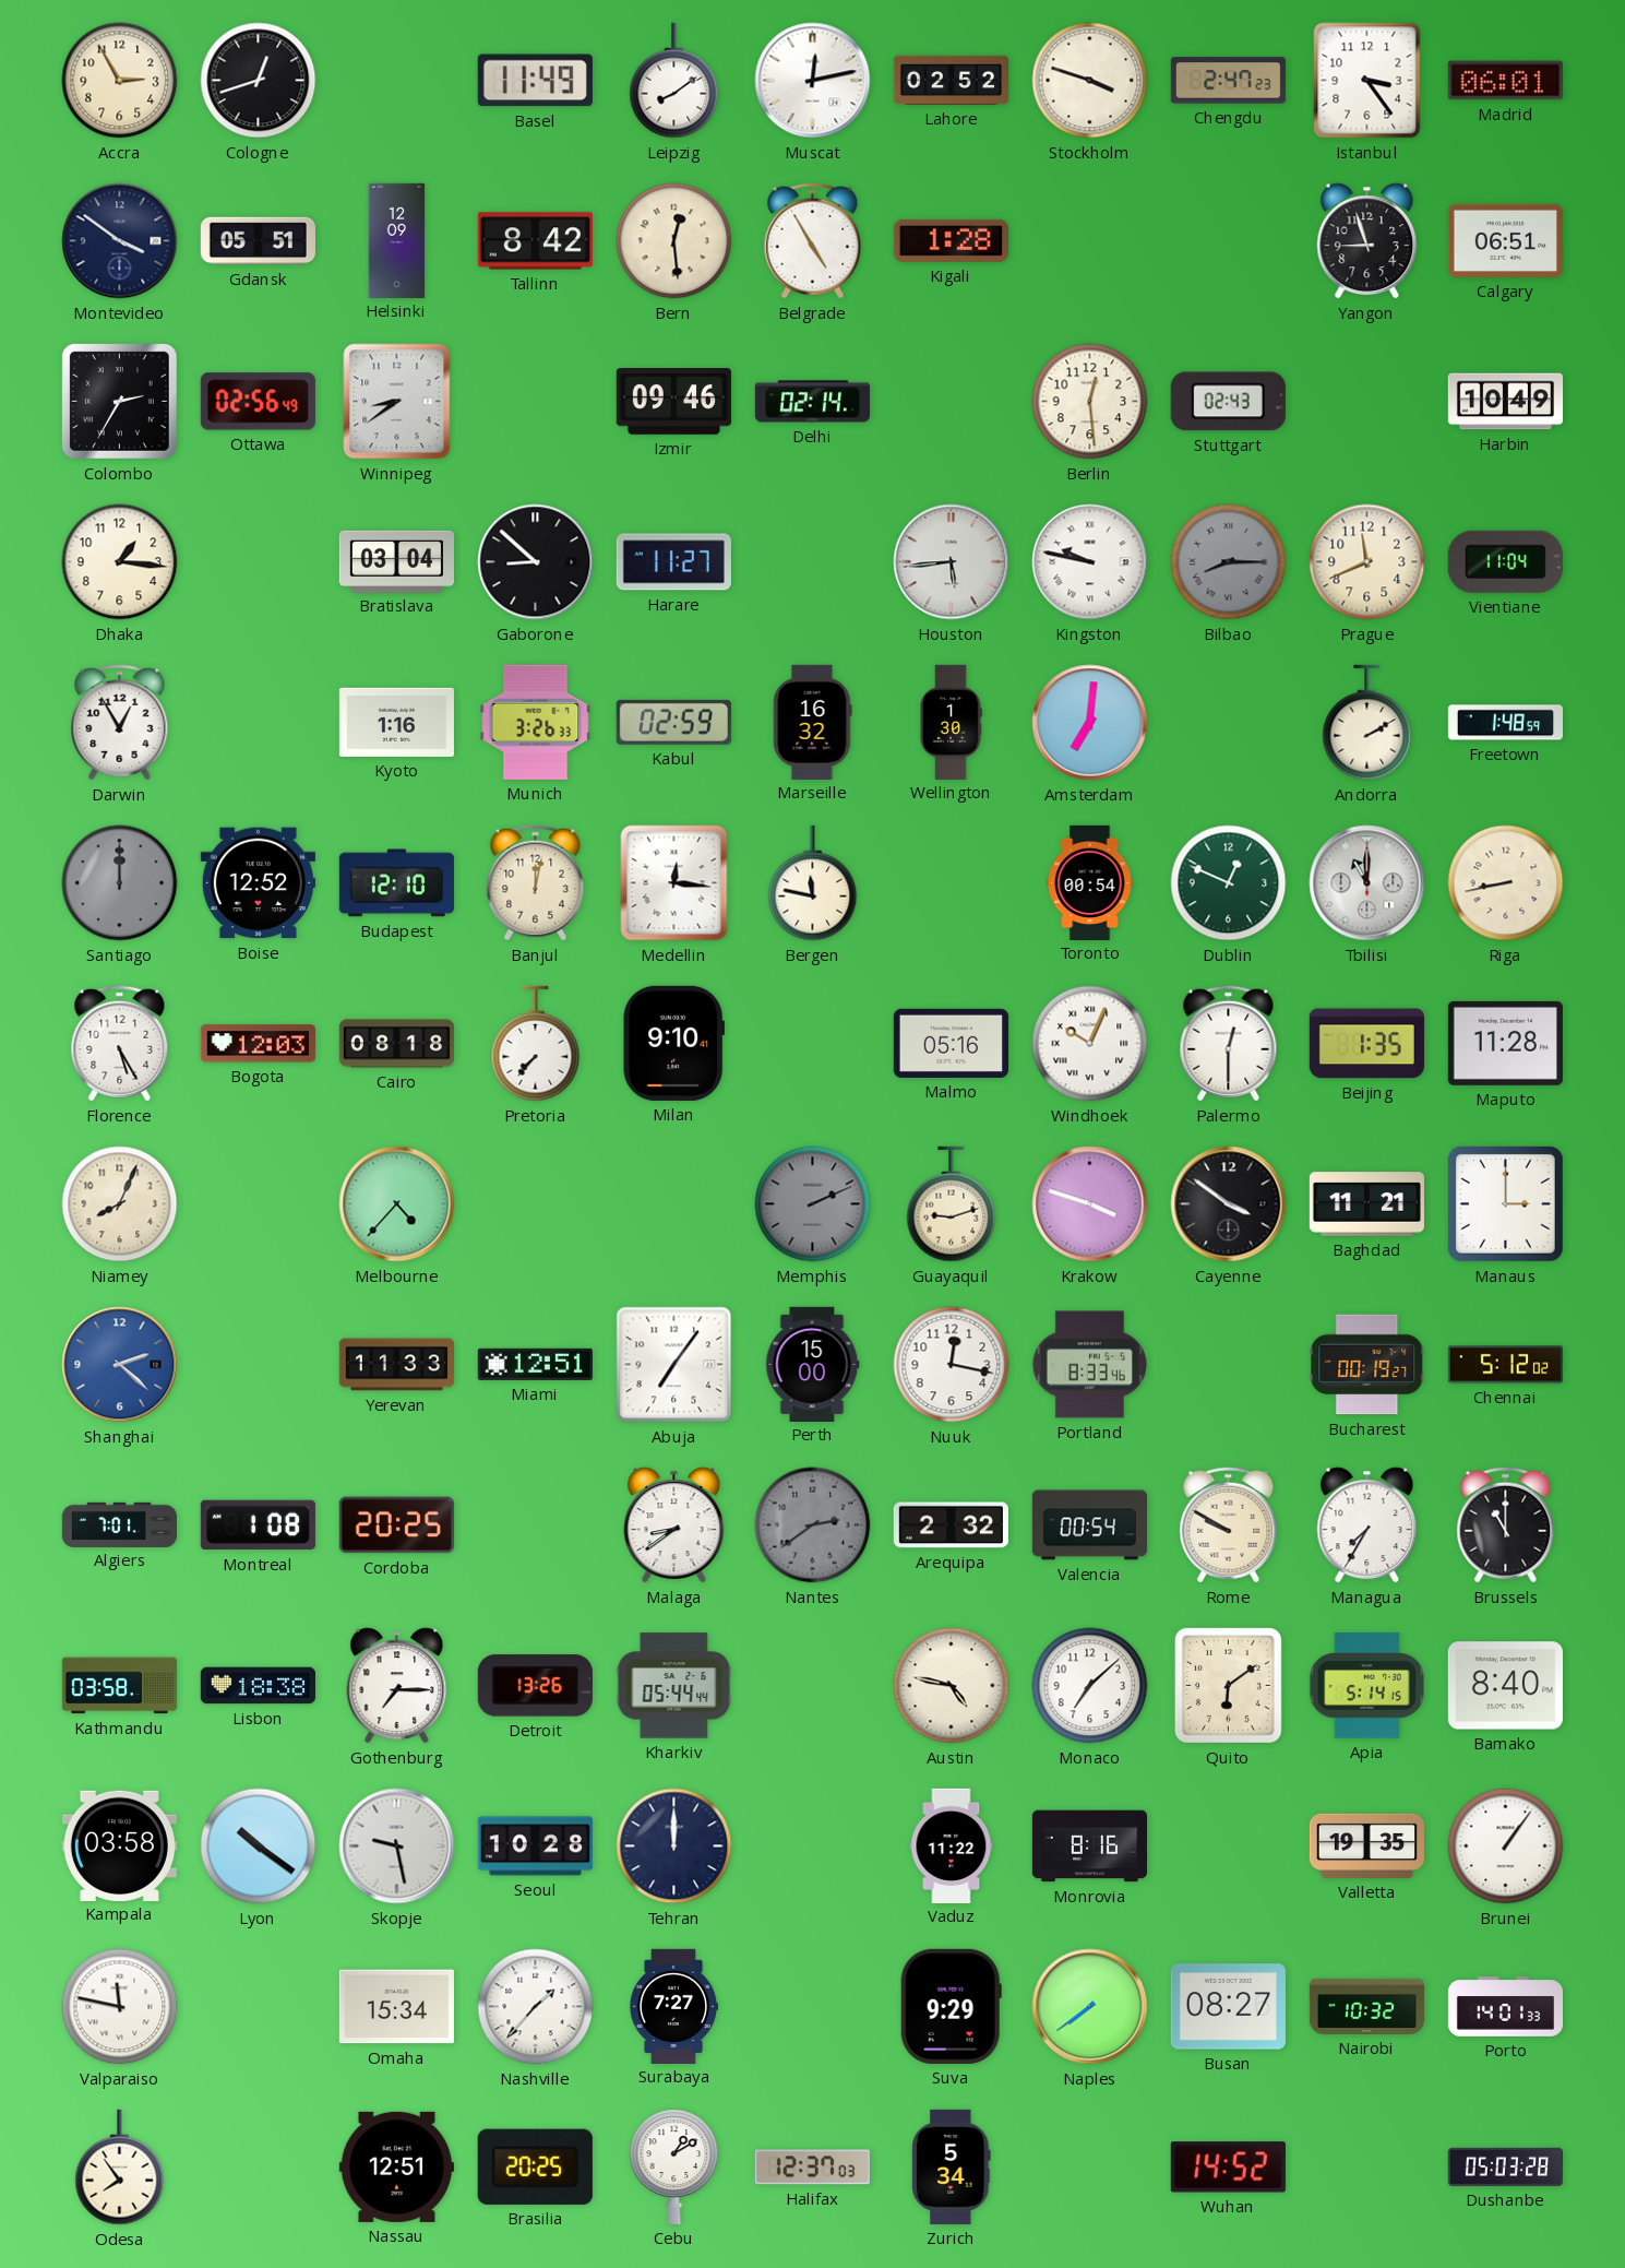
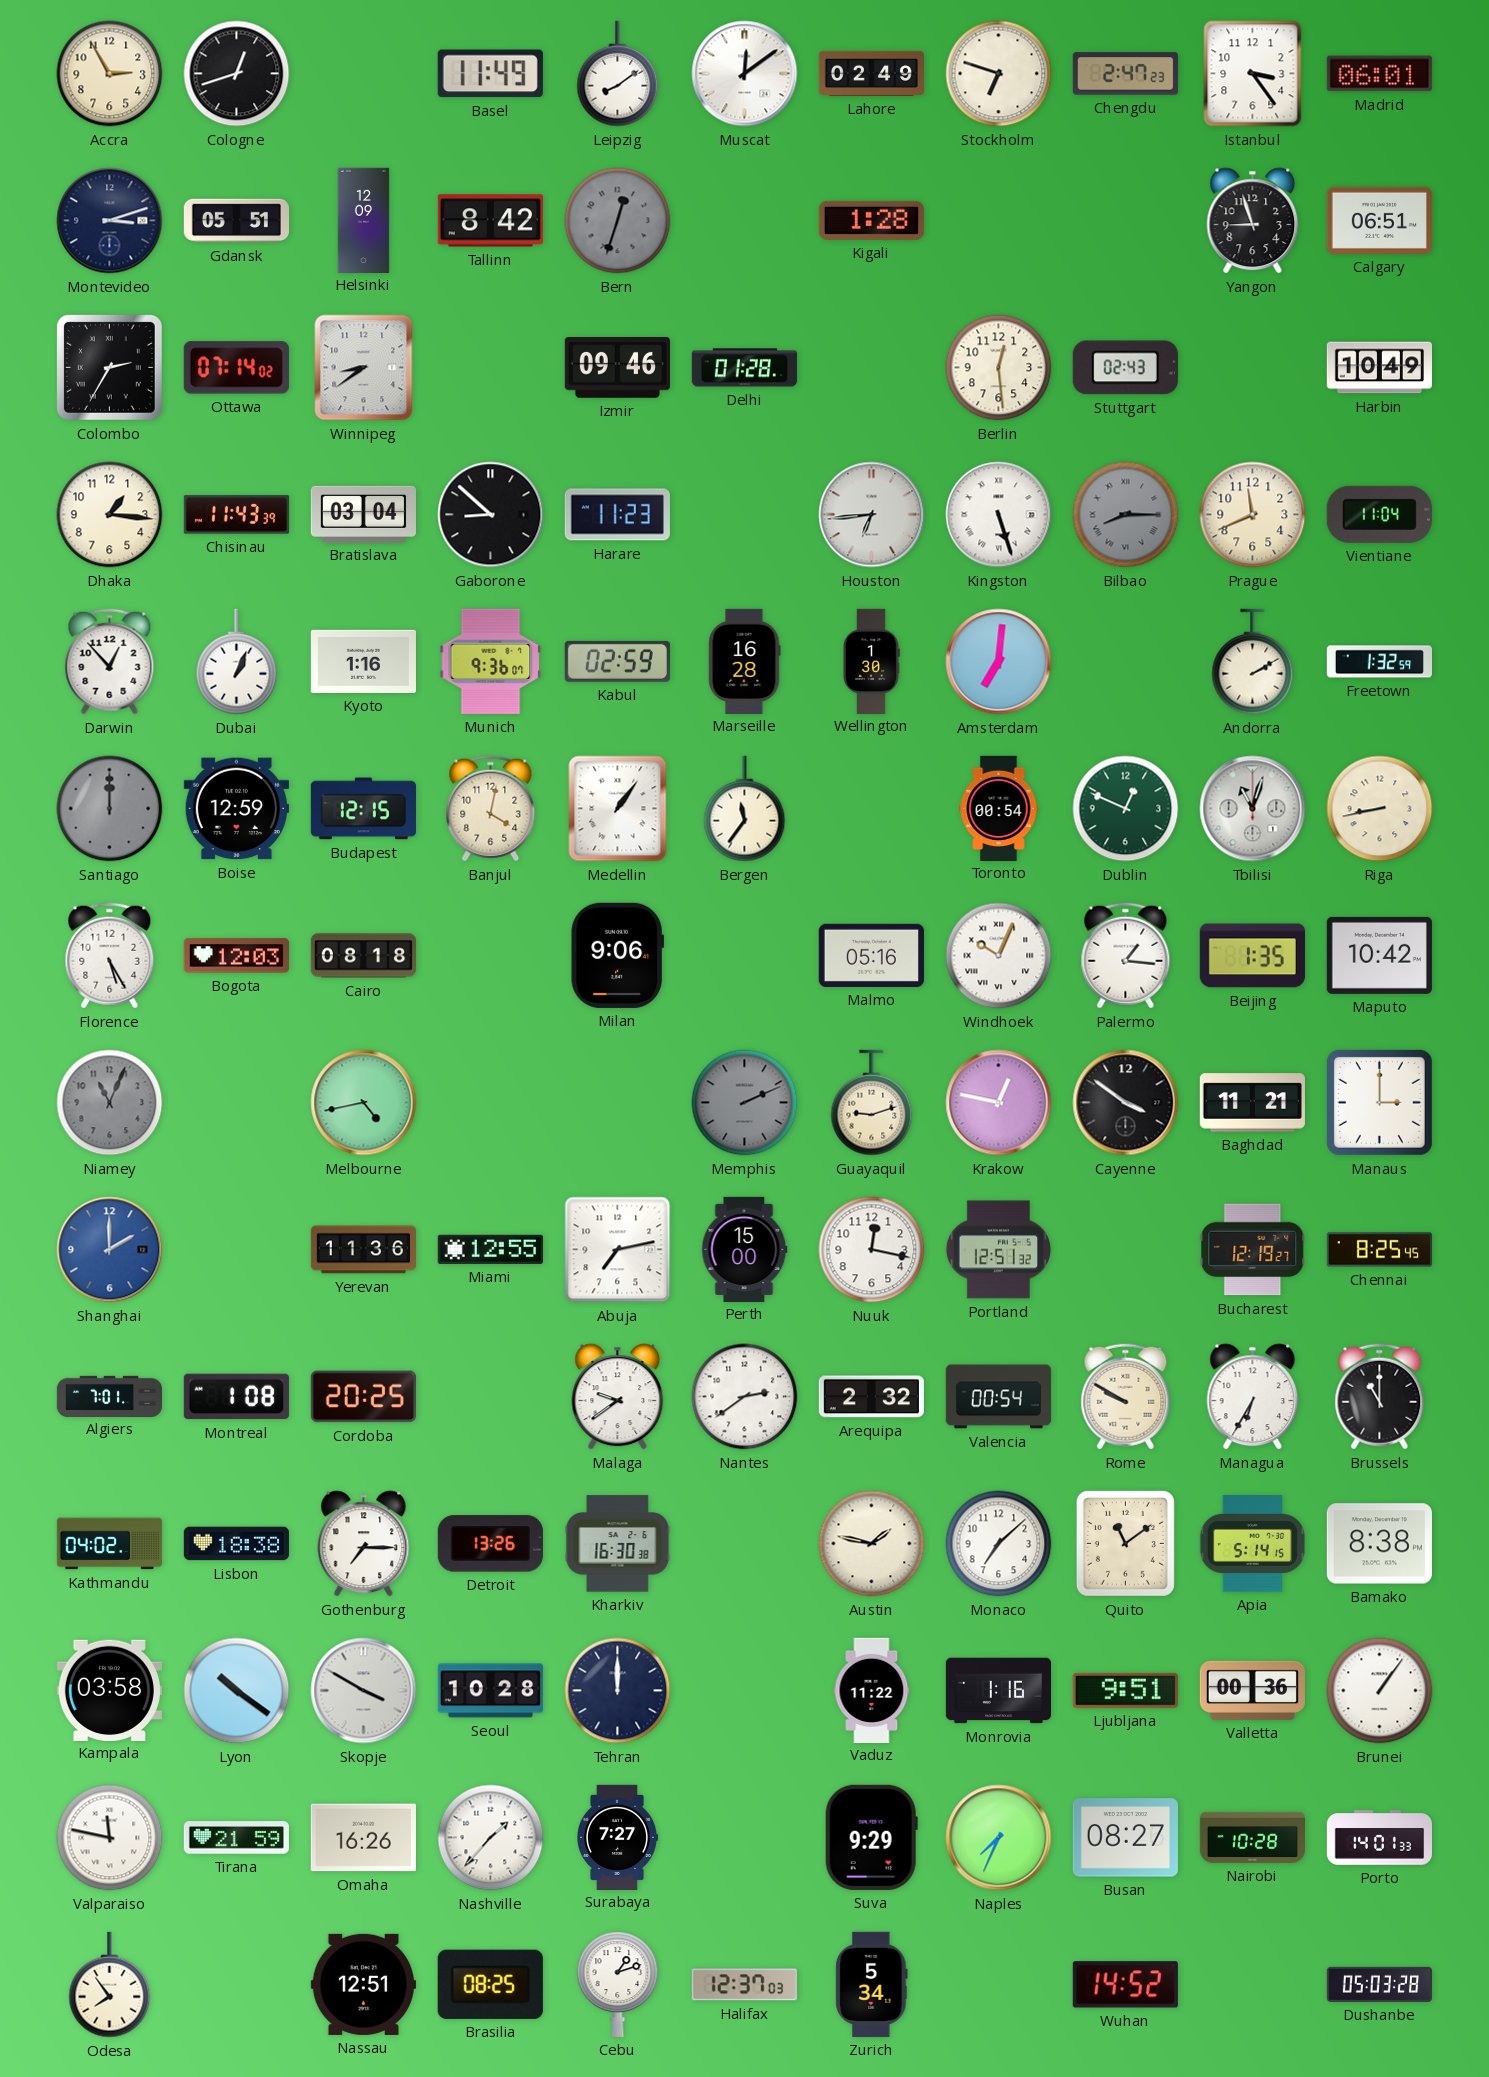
Muscat: 12:13 -> 12:09 (745, 74)
Lahore: 02:52 -> 02:49 (871, 73)
Stockholm: 3:48 -> 6:48 (999, 74)
Montevideo: 3:51 -> 3:12 (110, 221)
Bern: 12:29 -> 12:33 (618, 221)
Bern dial: cream -> grey (618, 221)
Belgrade: 4:55 -> none (813, 241)
Ottawa: 02:56 -> 07:14 (236, 368)
Delhi: 02:14 -> 01:28 (744, 368)
Chisinau: none -> 11:43 (236, 515)
Harare: 11:27 -> 11:23 (617, 515)
Houston: 5:44 -> 6:44 (872, 515)
Kingston: 9:47 -> 5:27 (999, 515)
Darwin: 12:55 -> 12:53 (110, 662)
Dubai: none -> 1:04 (237, 662)
Munich: 3:26 -> 9:36 (491, 661)
Marseille: 16:32 -> 16:28 (745, 661)
Freetown: 1:48 -> 1:32 (1379, 662)
Boise: 12:52 -> 12:59 (236, 809)
Budapest: 12:10 -> 12:15 (363, 809)
Banjul: 12:02 -> 4:02 (491, 809)
Medellin: 12:16 -> 1:06 (618, 809)
Bergen: 11:47 -> 11:36 (745, 809)
Tbilisi: 11:00 -> 11:03 (1253, 809)
Pretoria: 7:37 -> none (536, 1044)
Milan: 9:10 -> 9:06 (617, 955)
Palermo: 12:30 -> 1:16 (1126, 956)
Maputo: 11:28 -> 10:42 (1379, 955)
Niamey: 8:04 -> 11:04 (110, 1103)
Niamey dial: cream -> grey (110, 1103)
Melbourne: 4:37 -> 4:43 (364, 1103)
Krakow: 3:48 -> 12:47 (999, 1103)
Shanghai: 2:22 -> 2:00 (110, 1250)
Yerevan: 11:33 -> 11:36 (363, 1250)
Miami: 12:51 -> 12:55 (490, 1249)
Abuja: 7:06 -> 7:13 (618, 1250)
Portland: 8:33 -> 12:51 (998, 1250)
Bucharest: 00:19 -> 12:19 (1253, 1250)
Chennai: 5:12 -> 8:25 (1379, 1250)
Malaga: 8:39 -> 9:39 (618, 1397)
Nantes dial: grey -> white (745, 1397)
Managua: 7:35 -> 6:35 (1253, 1397)
Kathmandu: 03:58 -> 04:02 (109, 1544)
Kharkiv: 05:44 -> 16:30 (618, 1544)
Austin: 4:47 -> 1:47 (872, 1544)
Quito: 6:09 -> 11:09 (1125, 1543)
Bamako: 8:40 -> 8:38 (1379, 1544)
Skopje: 9:28 -> 3:50 (364, 1691)
Monrovia: 8:16 -> 1:16 (998, 1691)
Ljubljana: none -> 9:51 (1125, 1690)
Valletta: 19:35 -> 00:36 (1252, 1690)
Tirana: none -> 21:59 (236, 1838)
Omaha: 15:34 -> 16:26 (363, 1838)
Naples: 7:39 -> 7:34 (999, 1838)
Nairobi: 10:32 -> 10:28 (1253, 1837)
Brasilia: 20:25 -> 08:25 (490, 1984)
Cebu: 1:10 -> 1:12 (618, 1984)
